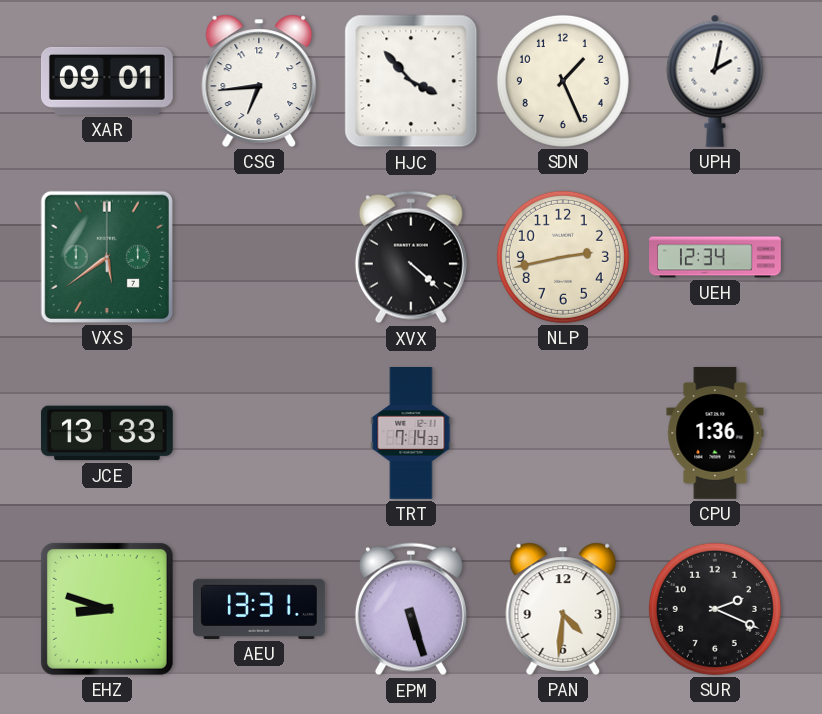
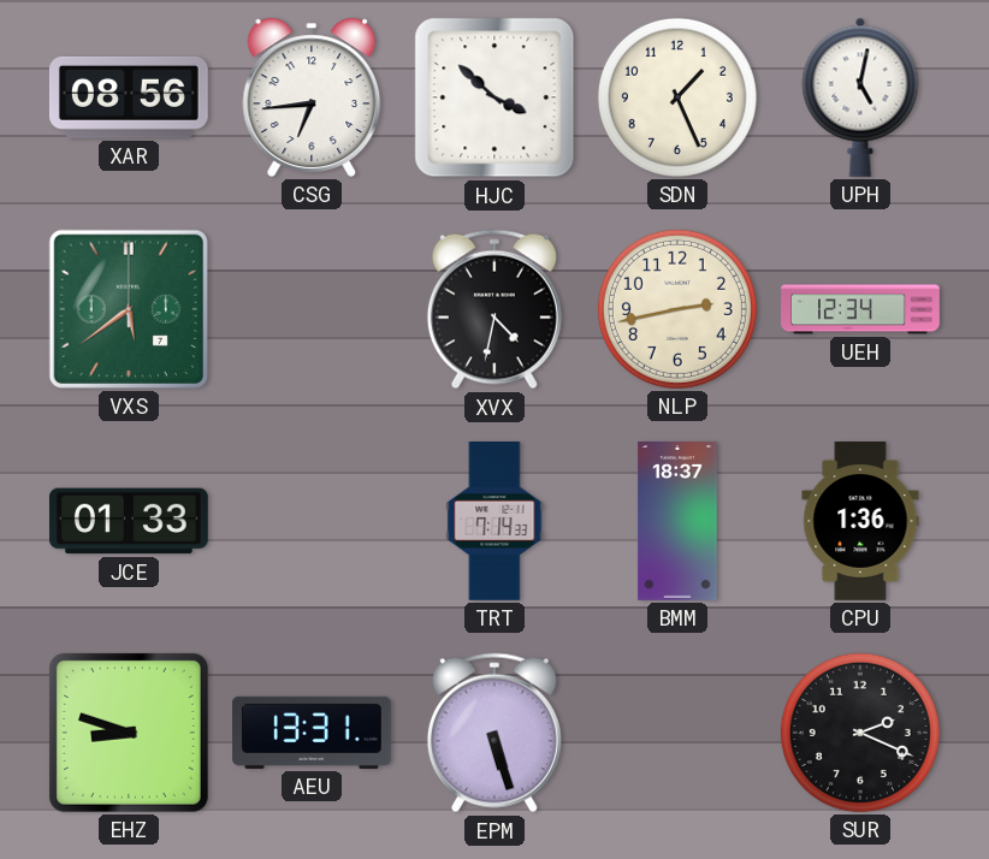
XAR: 09:01 -> 08:56 (129, 97)
HJC: 3:53 -> 3:52 (494, 97)
UPH: 2:02 -> 5:02 (860, 97)
XVX: 4:22 -> 4:32 (494, 309)
JCE: 13:33 -> 01:33 (129, 521)
BMM: none -> 18:37 (677, 522)
PAN: 4:31 -> none (563, 609)
